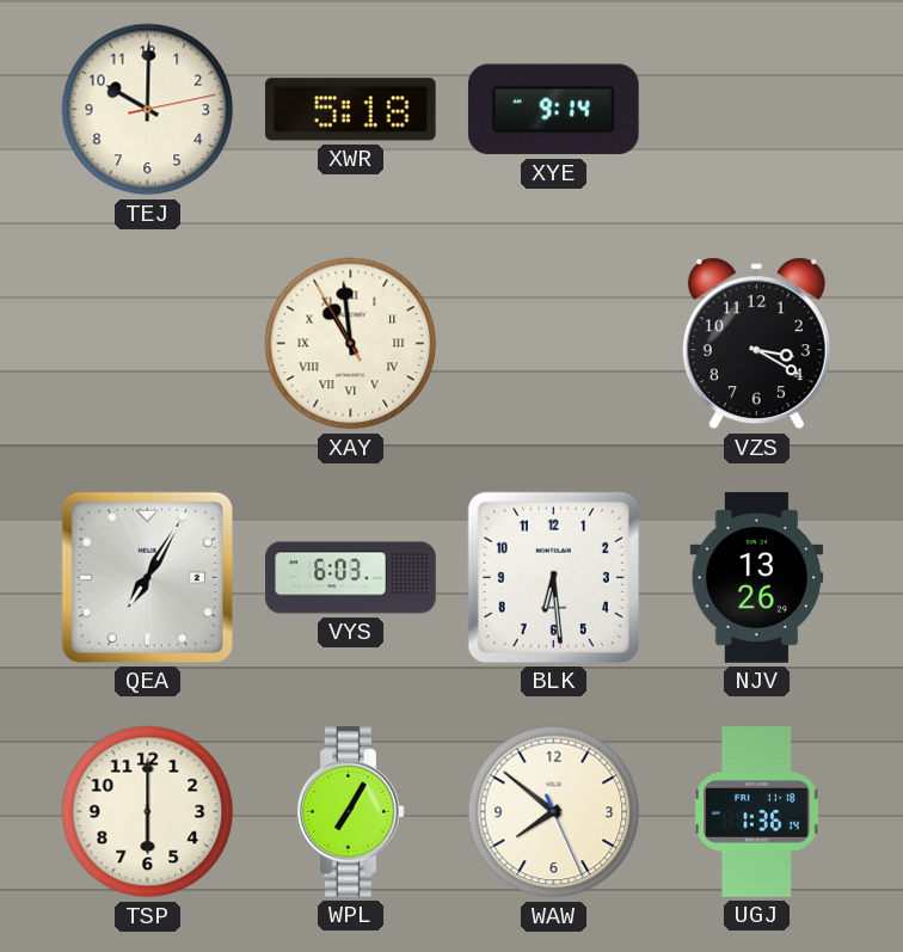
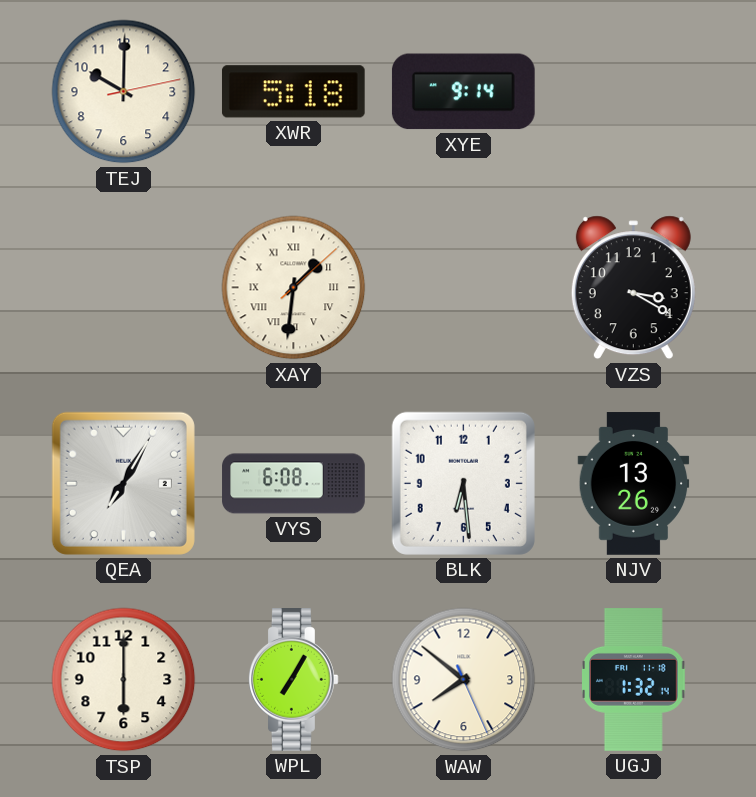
XAY: 10:58 -> 1:31 (294, 288)
VYS: 6:03 -> 6:08 (294, 484)
UGJ: 1:36 -> 1:32 (634, 680)
